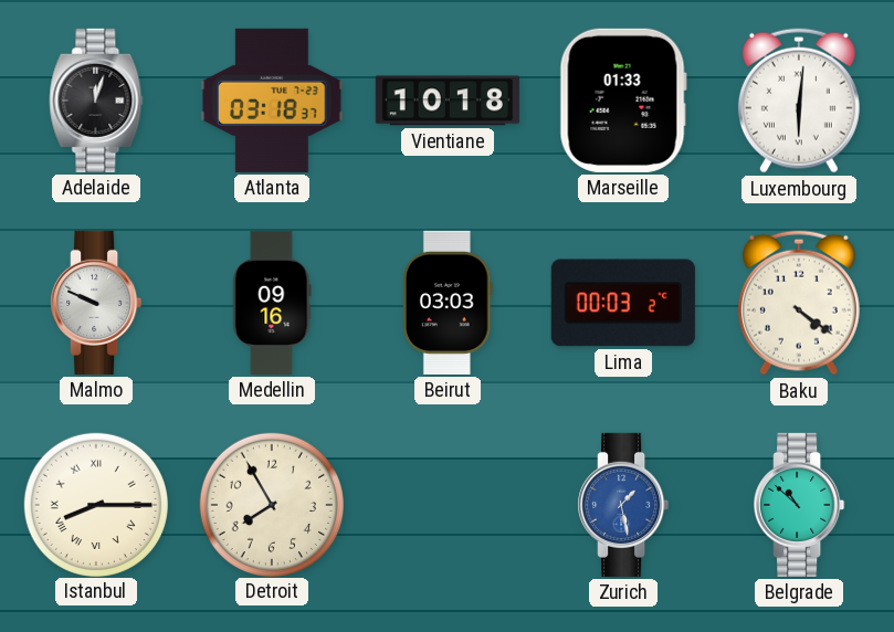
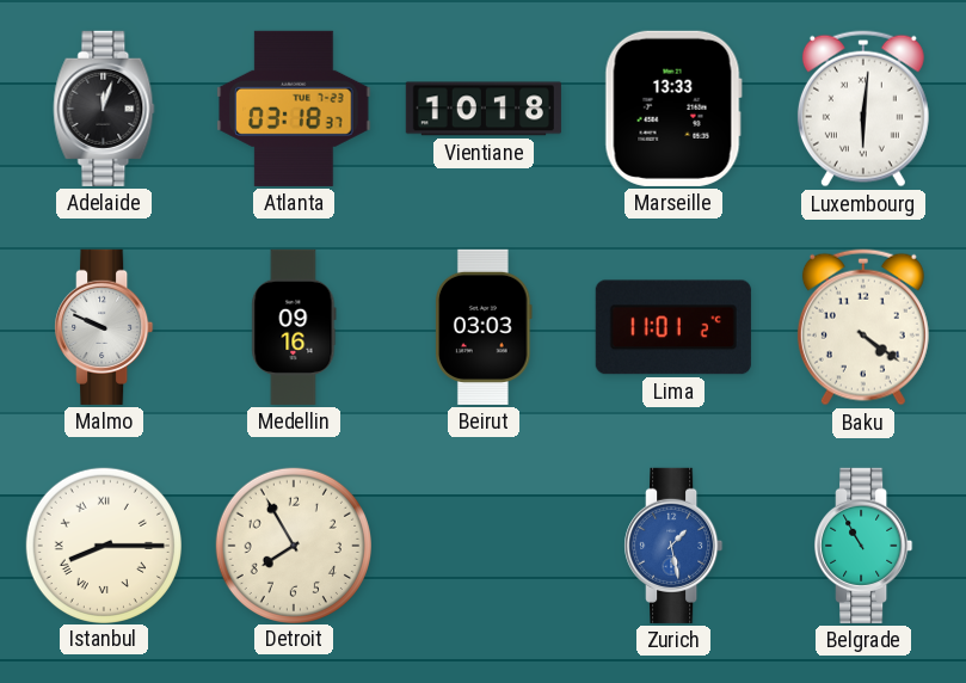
Marseille: 01:33 -> 13:33 (673, 109)
Lima: 00:03 -> 11:01 (673, 327)
Belgrade: 10:52 -> 10:55 (863, 546)
